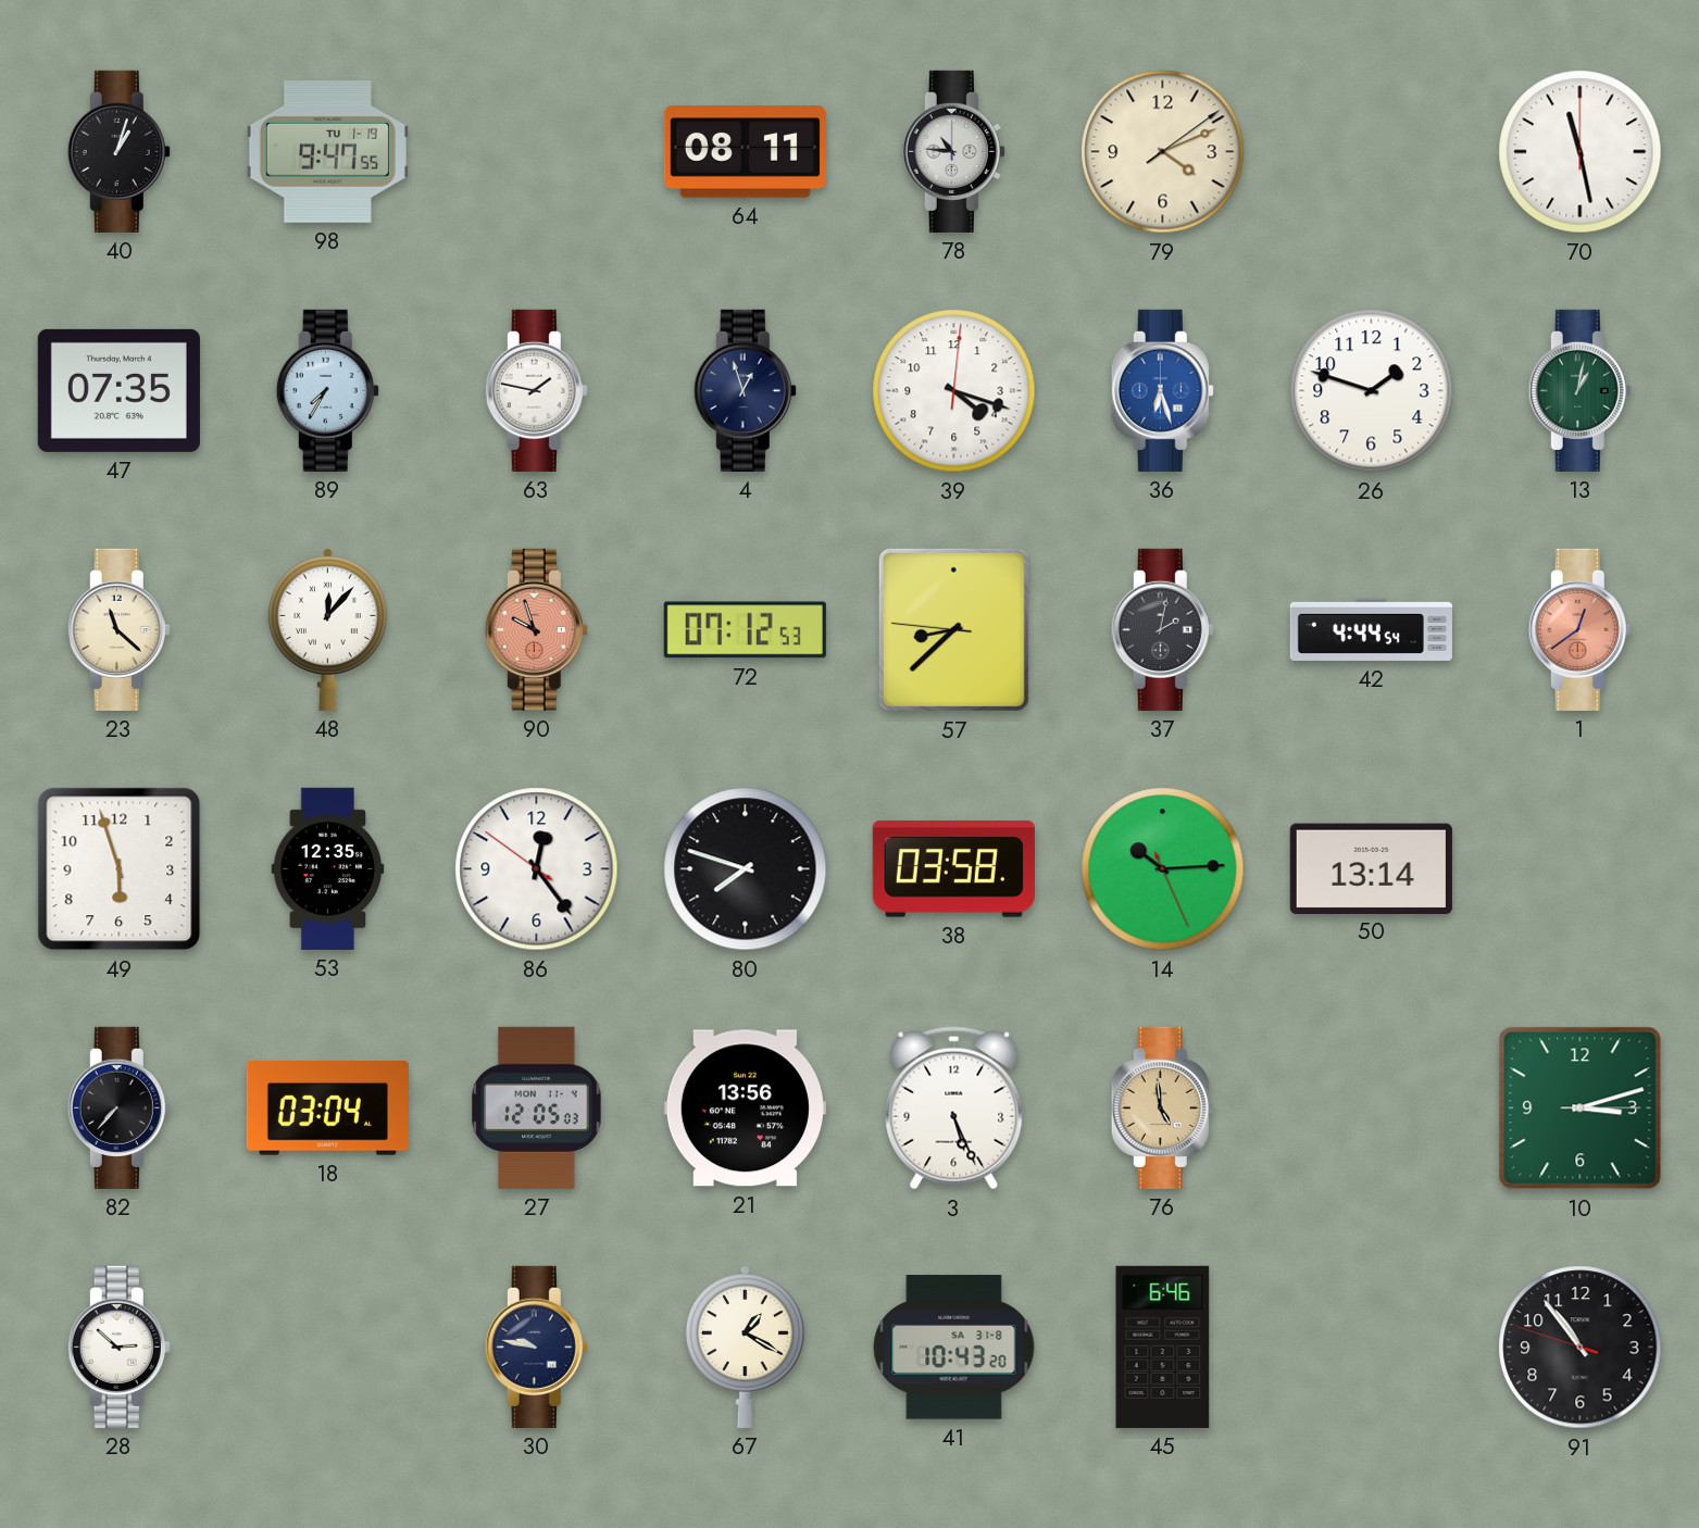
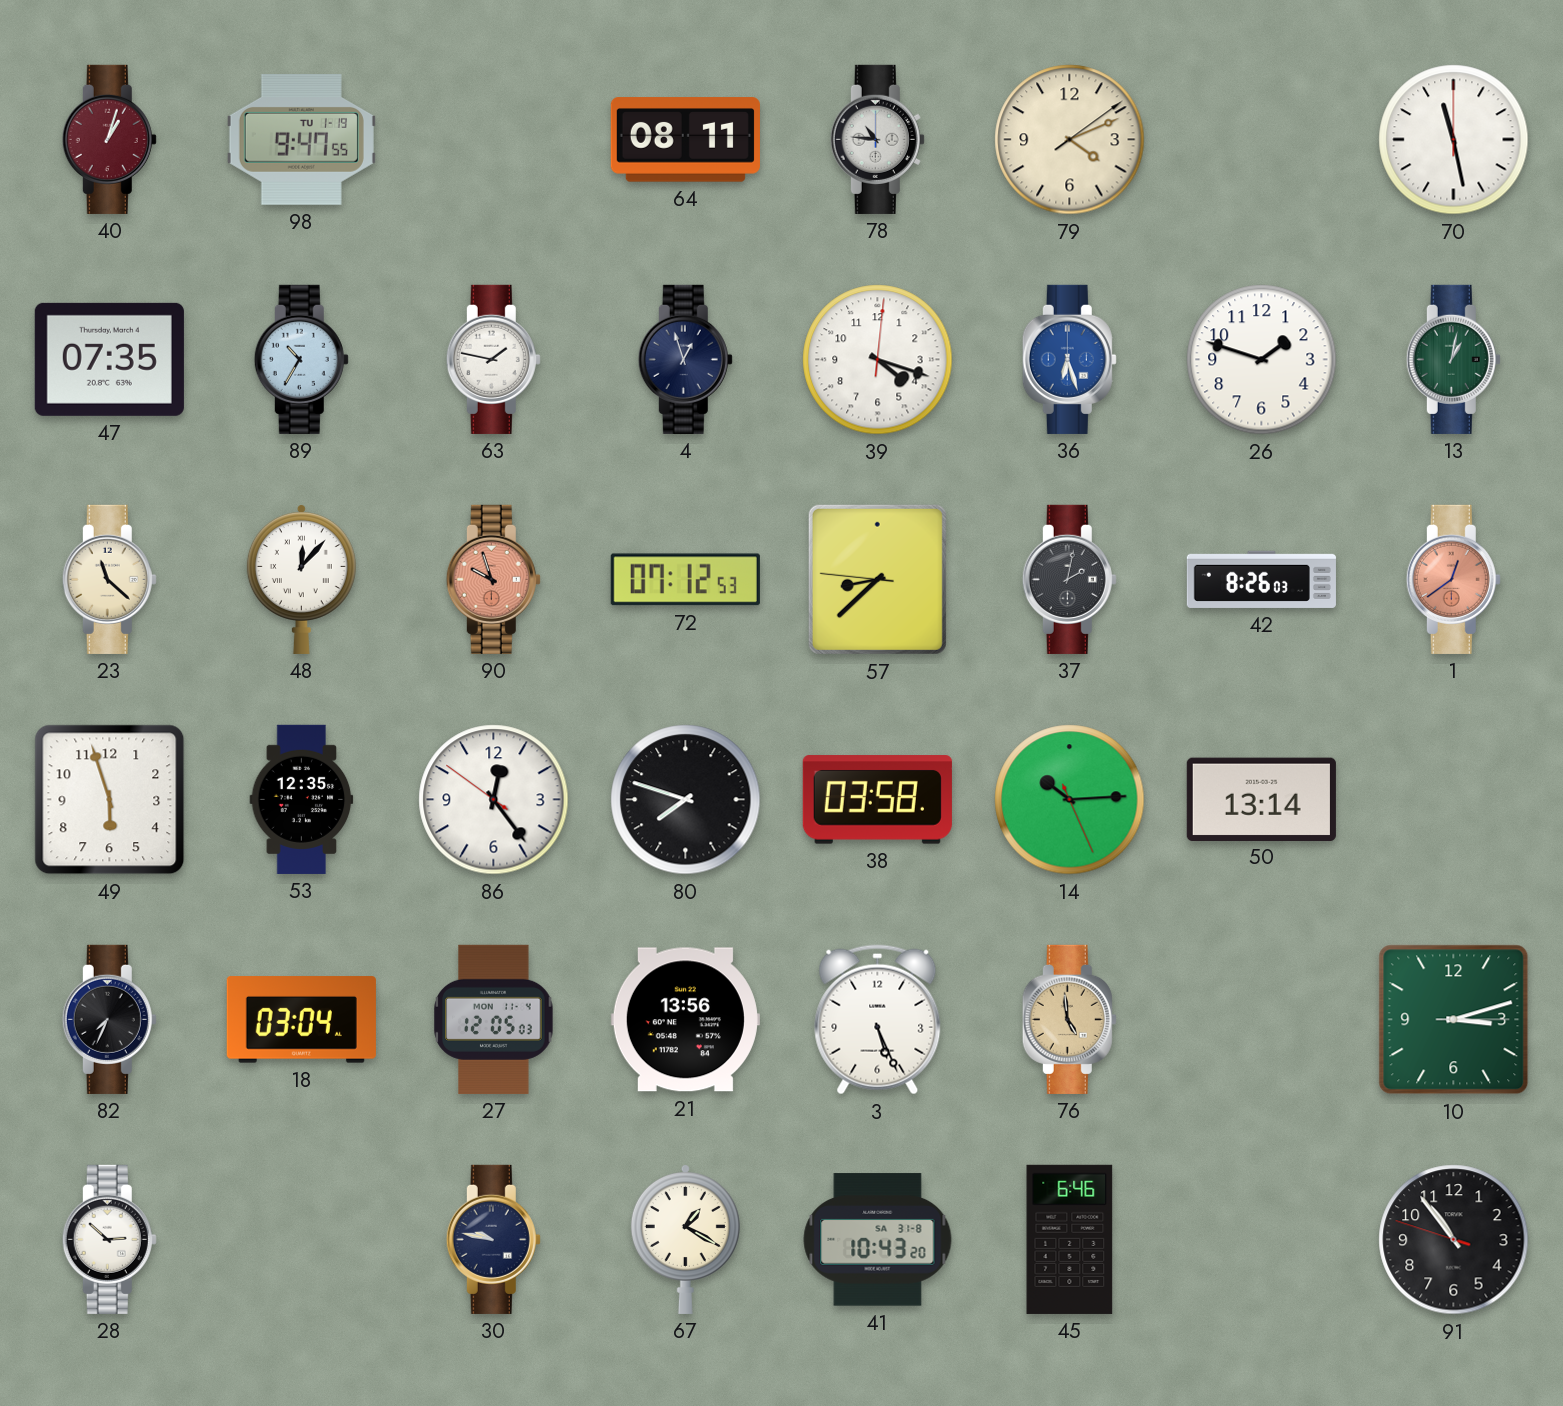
40 dial: black -> burgundy (109, 139)
89: 7:35 -> 10:35 (301, 359)
42: 4:44 -> 8:26 (1261, 579)
82: 7:37 -> 7:34 (109, 1019)
